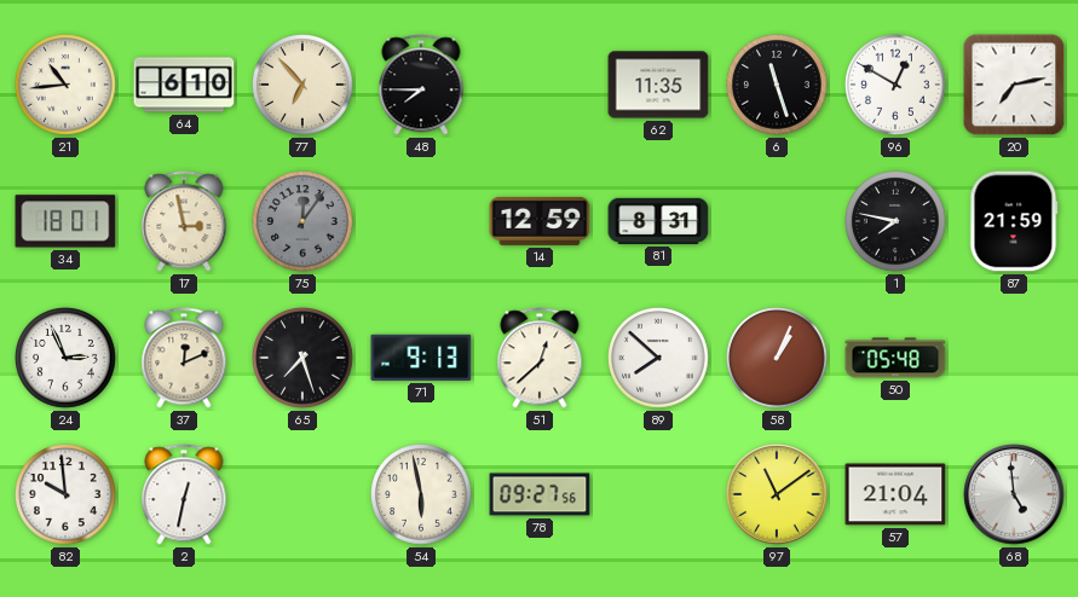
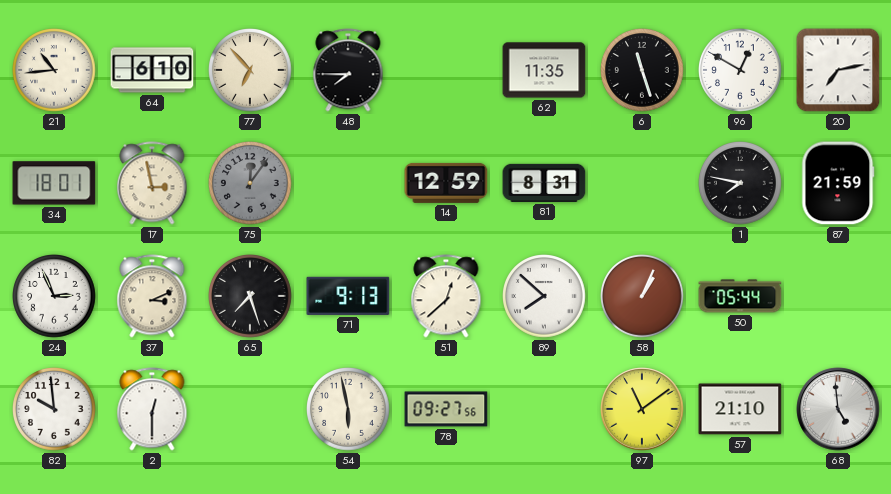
37: 12:11 -> 3:11 (152, 296)
50: 05:48 -> 05:44 (740, 296)
2: 12:32 -> 12:30 (152, 409)
57: 21:04 -> 21:10 (740, 409)
